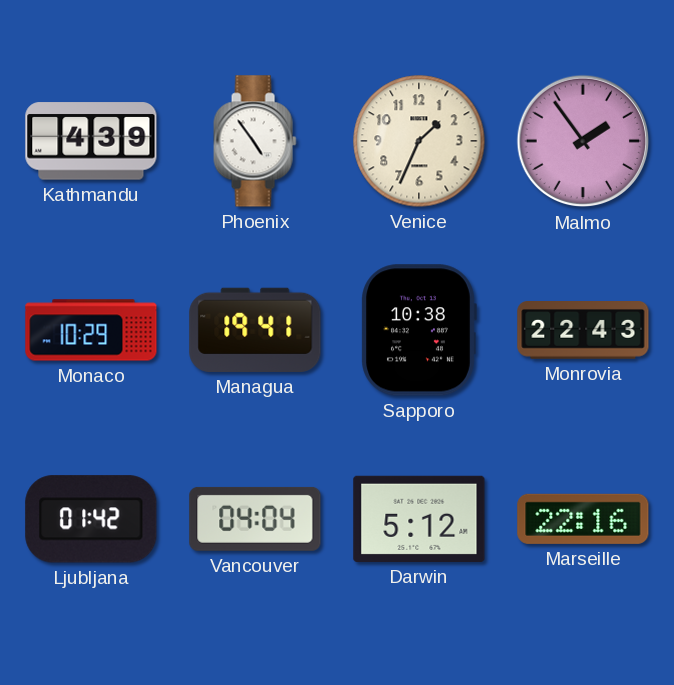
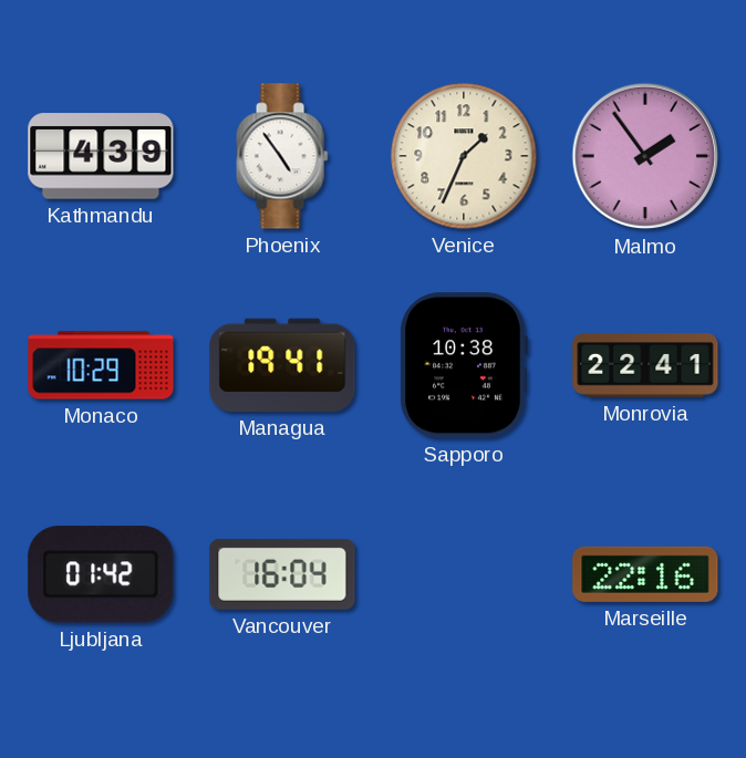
Monrovia: 22:43 -> 22:41 (645, 366)
Vancouver: 04:04 -> 16:04 (282, 574)
Darwin: 5:12 -> none (419, 519)
